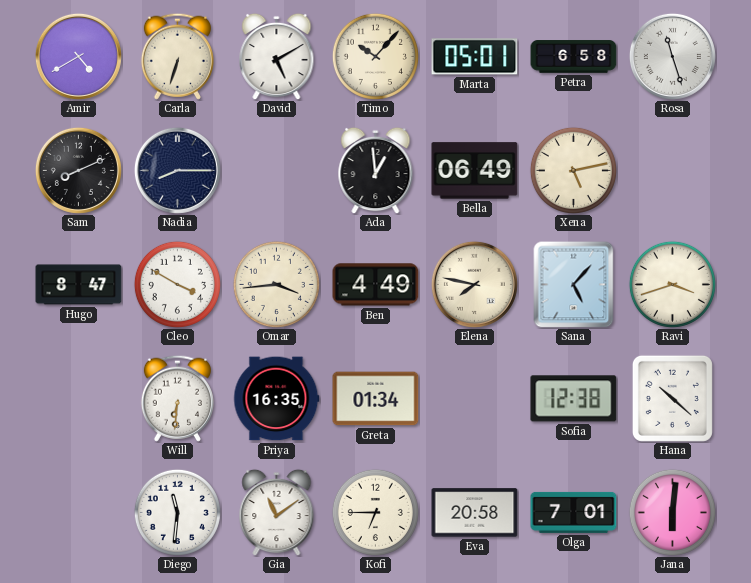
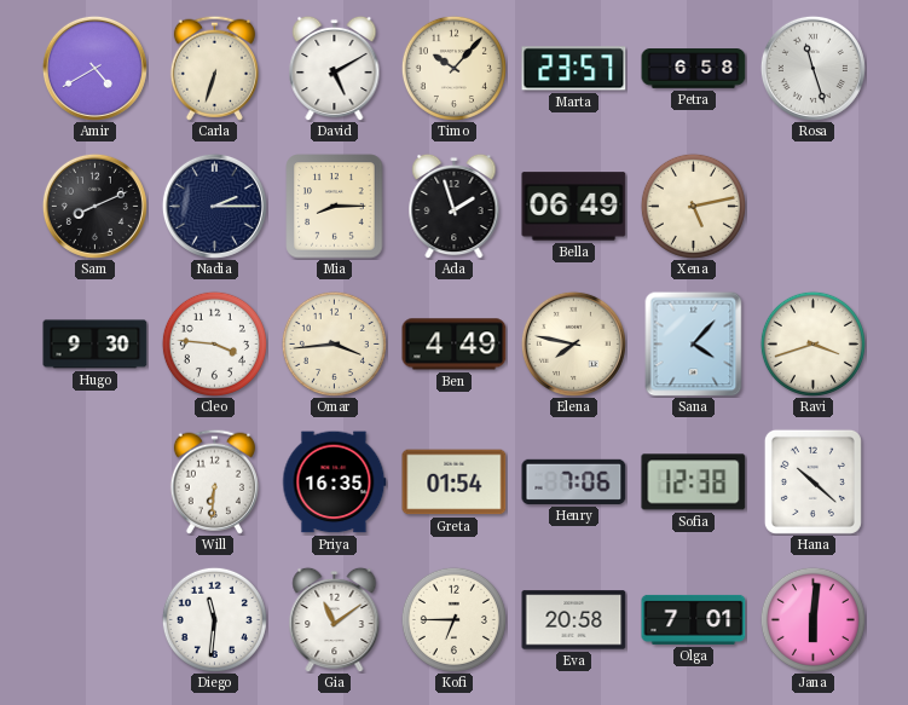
Marta: 05:01 -> 23:57 (574, 69)
Nadia: 8:15 -> 2:15 (214, 206)
Mia: none -> 8:15 (335, 207)
Ada: 12:59 -> 1:57 (455, 206)
Hugo: 8:47 -> 9:30 (96, 345)
Cleo: 3:50 -> 3:46 (214, 343)
Sana: 5:07 -> 4:07 (694, 343)
Greta: 01:34 -> 01:54 (455, 482)
Henry: none -> 7:06 (574, 481)
